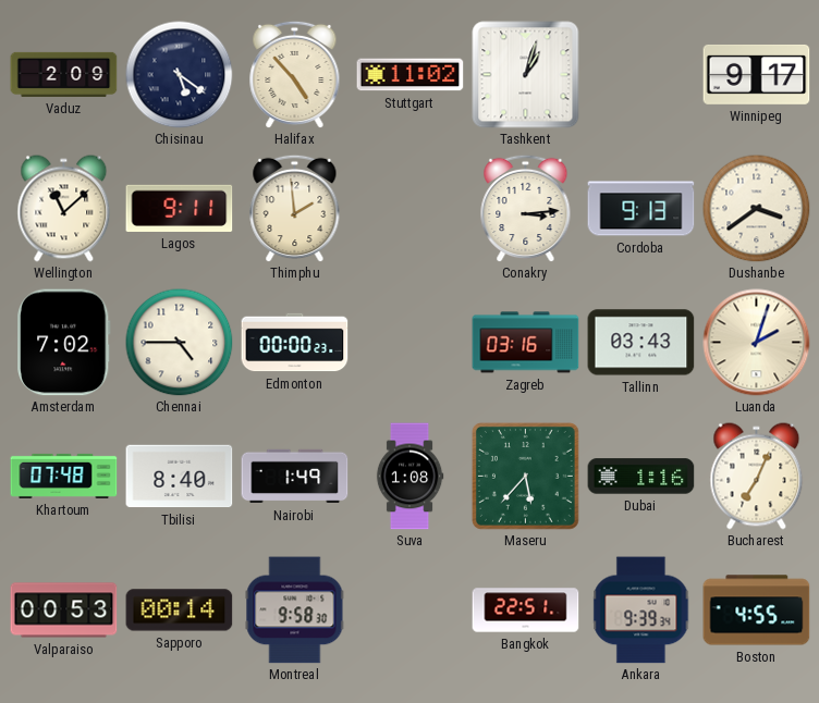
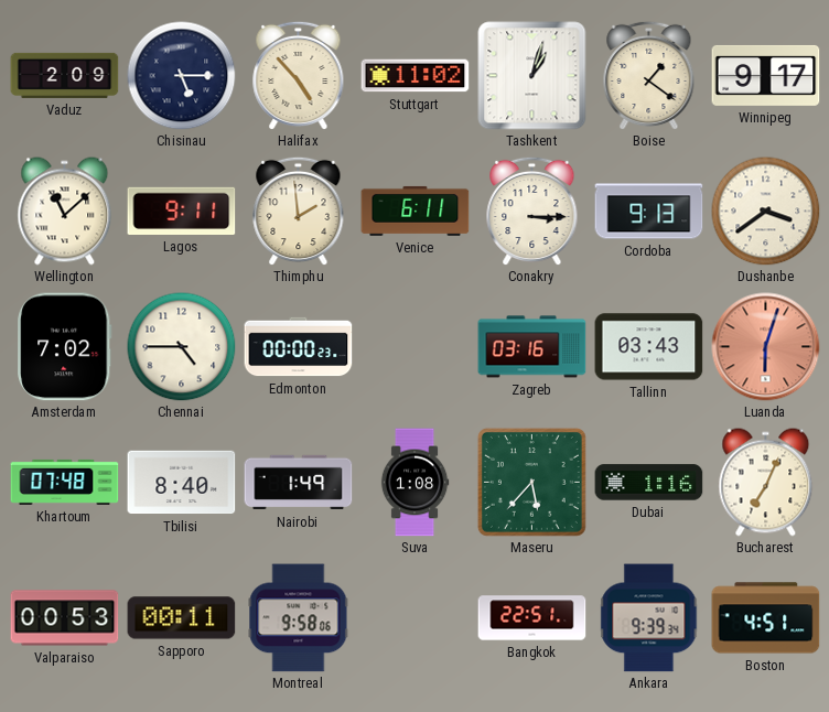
Chisinau: 5:21 -> 5:15 (182, 76)
Boise: none -> 1:21 (649, 75)
Venice: none -> 6:11 (416, 211)
Conakry: 3:14 -> 3:15 (532, 211)
Luanda: 2:03 -> 6:03 (766, 347)
Luanda dial: cream -> salmon (766, 347)
Sapporo: 00:14 -> 00:11 (182, 618)
Montreal: 9:58:30 -> 9:58:06 (299, 618)
Boston: 4:55 -> 4:51 (766, 618)
